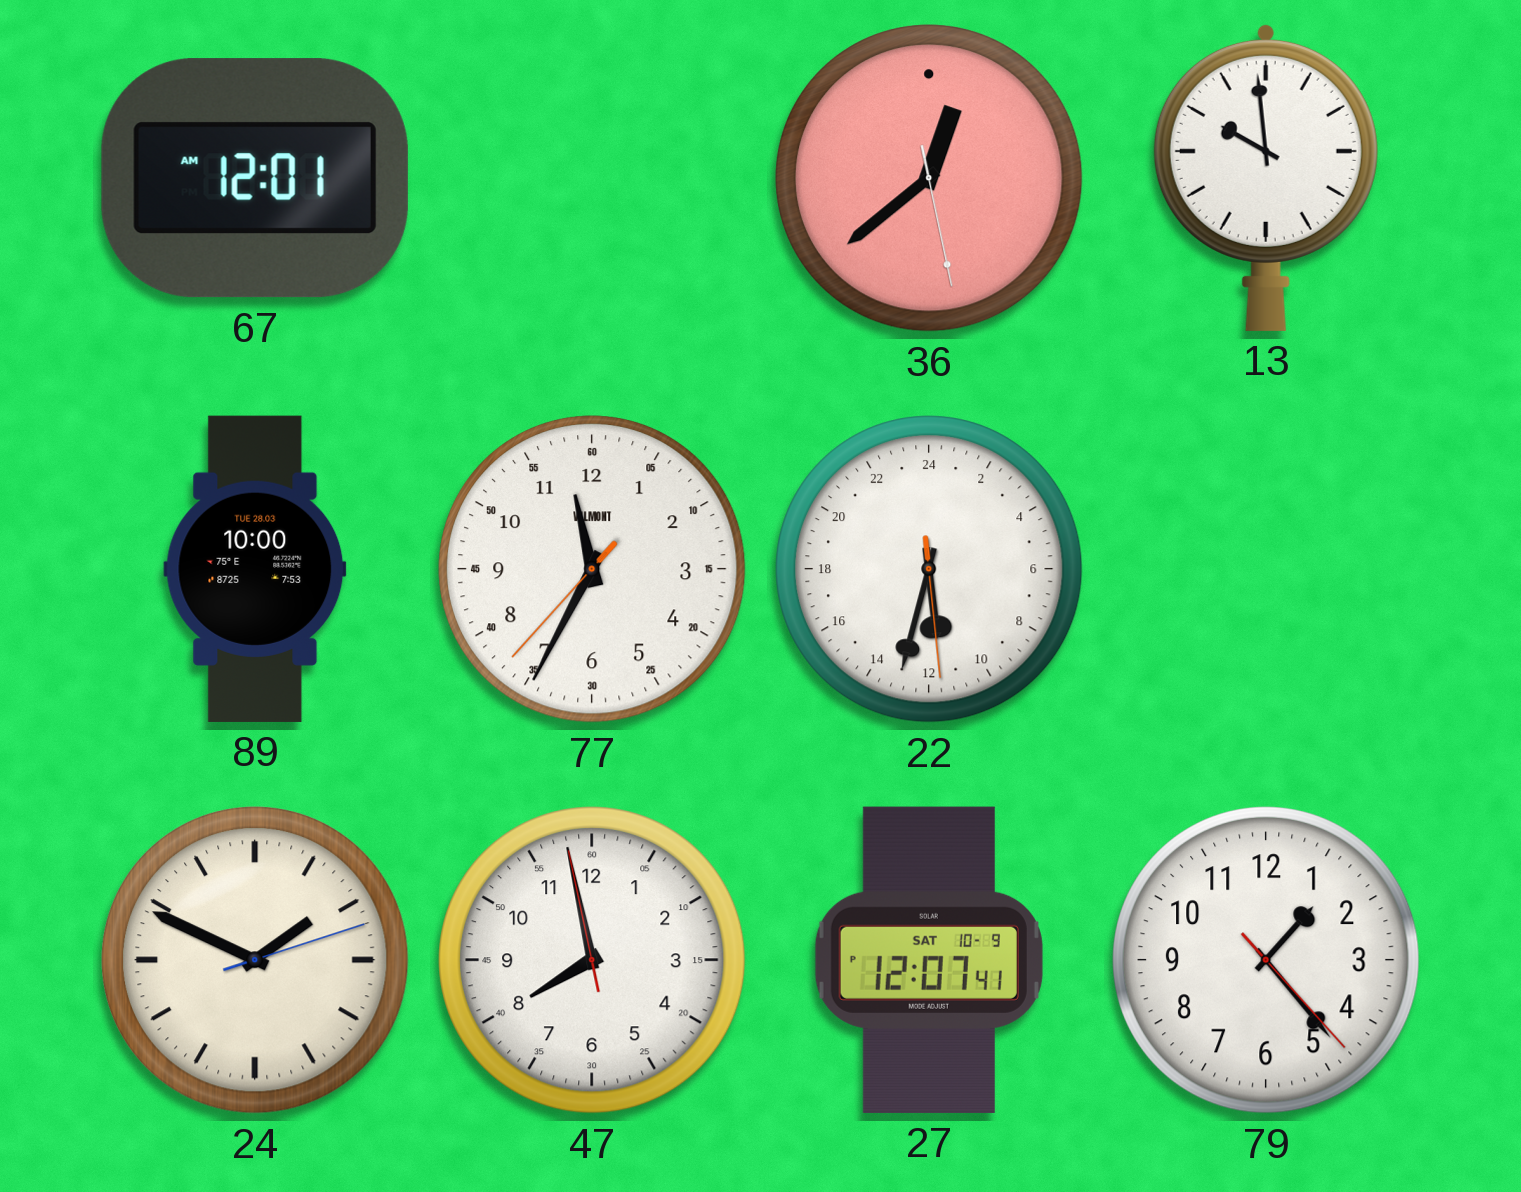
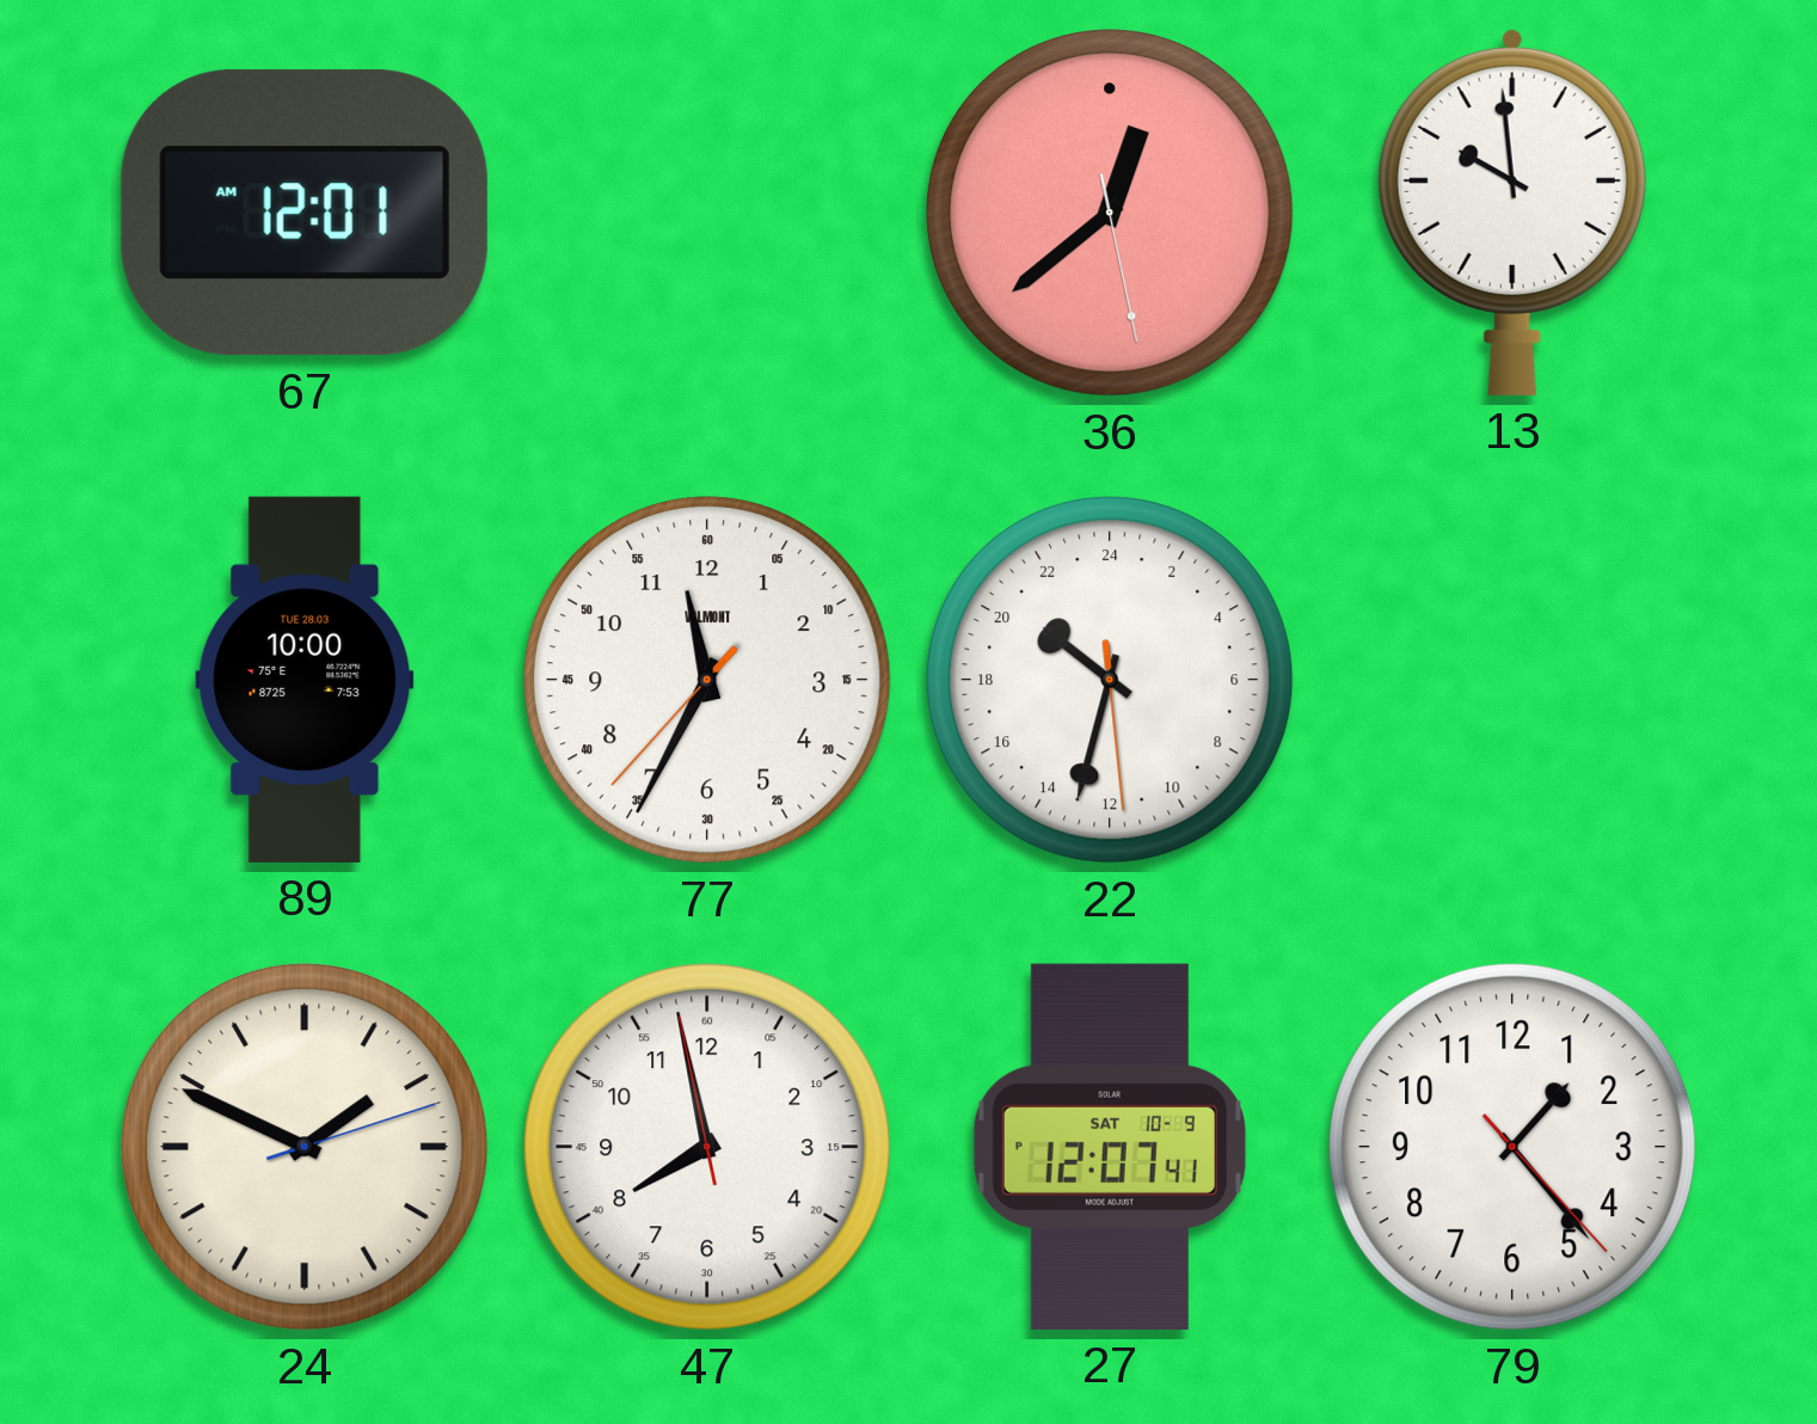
22: 11:32 -> 20:32 (1111, 681)
